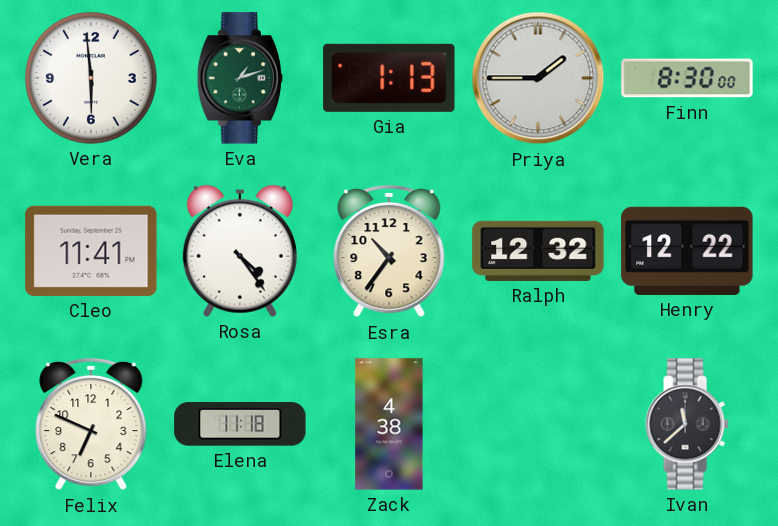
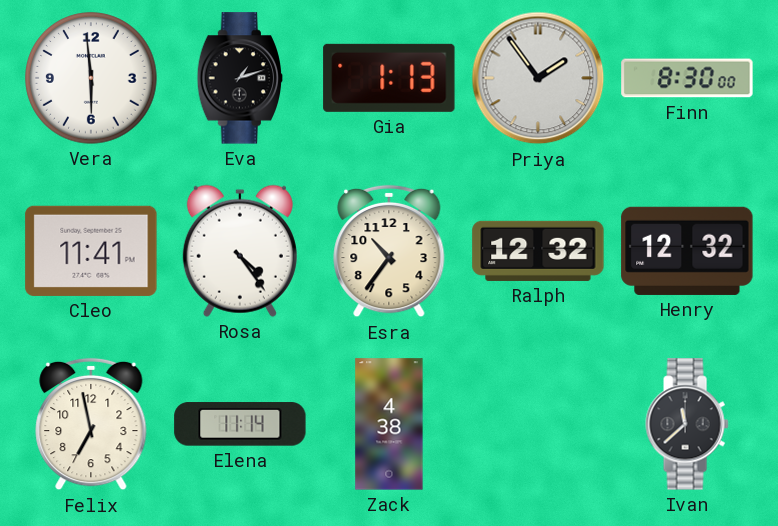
Eva dial: green -> black (240, 78)
Priya: 1:45 -> 1:54 (538, 78)
Henry: 12:22 -> 12:32 (687, 251)
Felix: 6:49 -> 6:58 (91, 424)
Elena: 11:18 -> 11:14 (240, 424)
